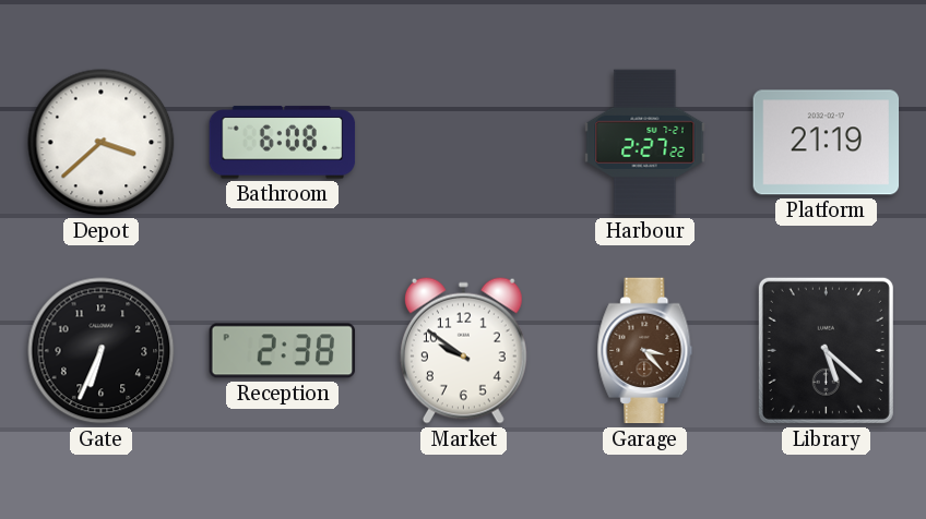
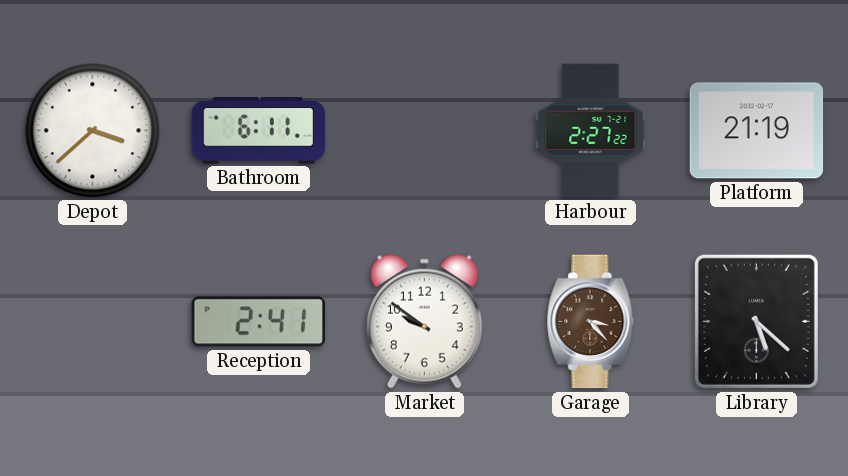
Bathroom: 6:08 -> 6:11 (259, 131)
Gate: 6:34 -> none (102, 351)
Reception: 2:38 -> 2:41 (259, 322)
